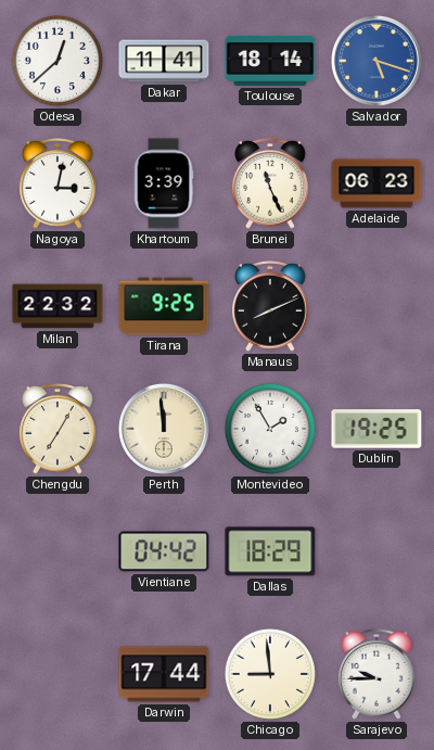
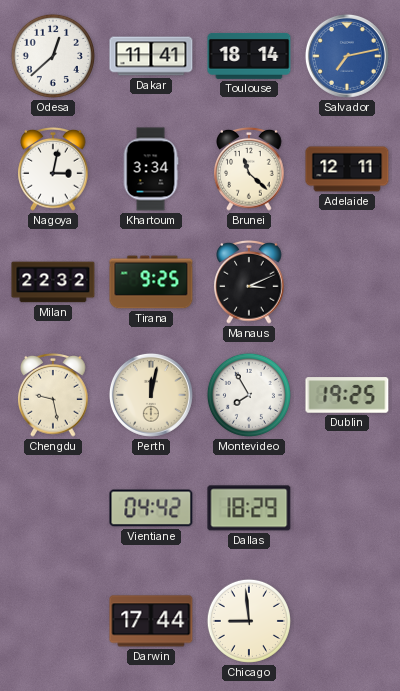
Salvador: 5:18 -> 7:13 (347, 56)
Khartoum: 3:39 -> 3:34 (151, 169)
Brunei: 11:26 -> 11:22 (249, 170)
Adelaide: 06:23 -> 12:11 (347, 169)
Manaus: 8:11 -> 3:11 (249, 283)
Chengdu: 7:05 -> 9:28 (53, 396)
Perth: 11:59 -> 12:02 (151, 395)
Montevideo: 1:55 -> 7:55 (249, 395)
Sarajevo: 9:45 -> none (376, 675)
